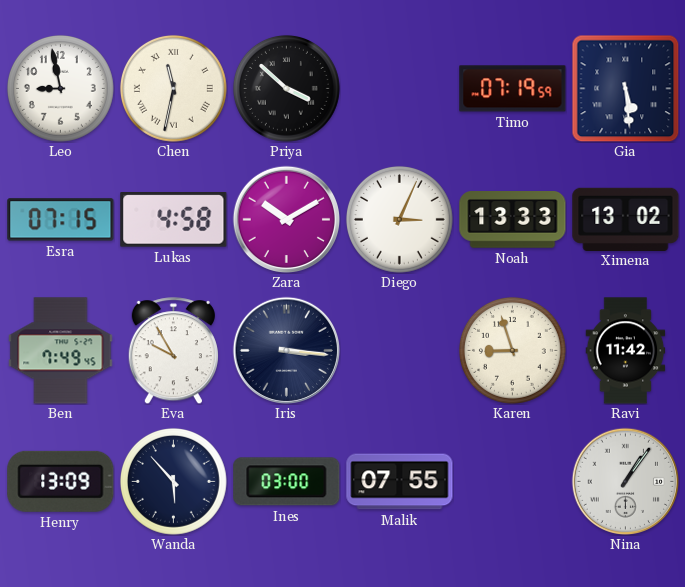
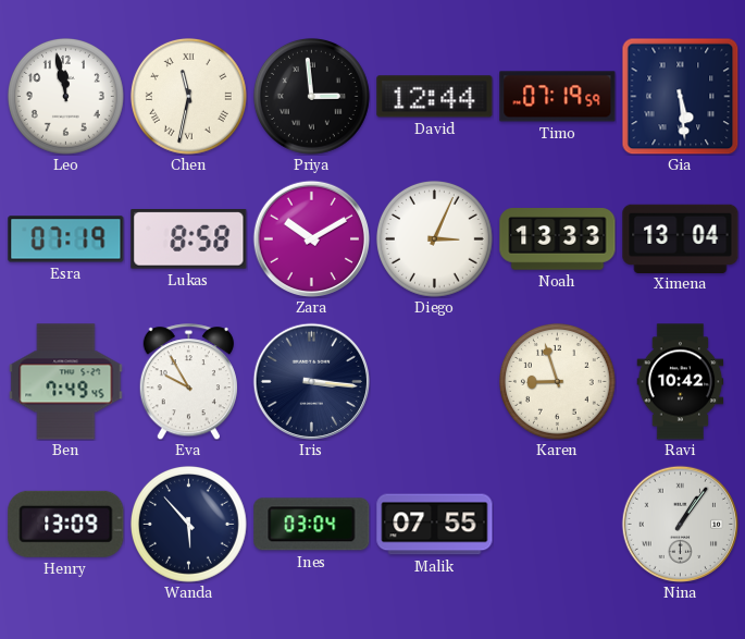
Leo: 8:58 -> 11:58 (65, 96)
Priya: 3:52 -> 2:59 (311, 96)
David: none -> 12:44 (435, 97)
Esra: 07:15 -> 07:19 (66, 239)
Lukas: 4:58 -> 8:58 (189, 239)
Ximena: 13:02 -> 13:04 (681, 238)
Ravi: 11:42 -> 10:42 (681, 382)
Ines: 03:00 -> 03:04 (312, 525)
